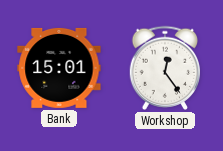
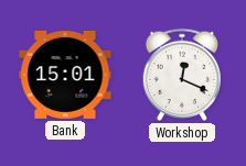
Workshop: 12:24 -> 12:19 (181, 75)
